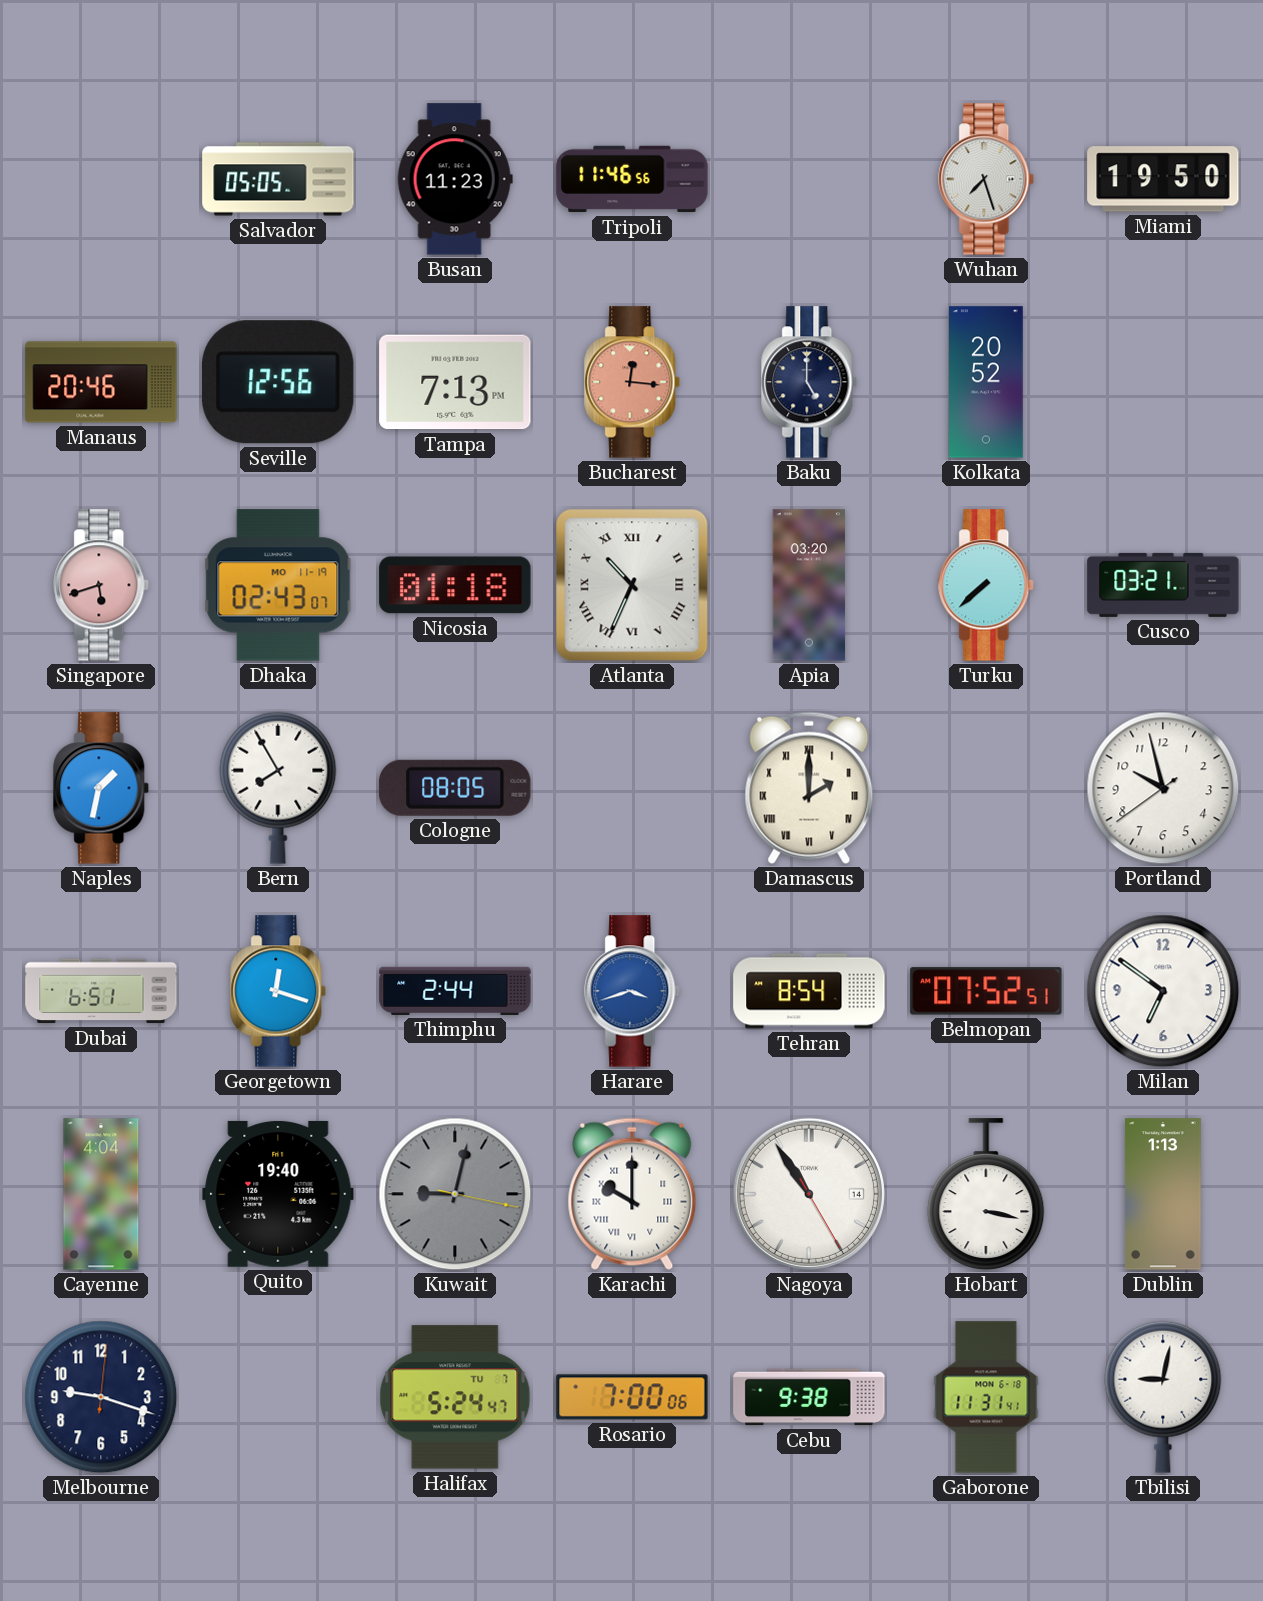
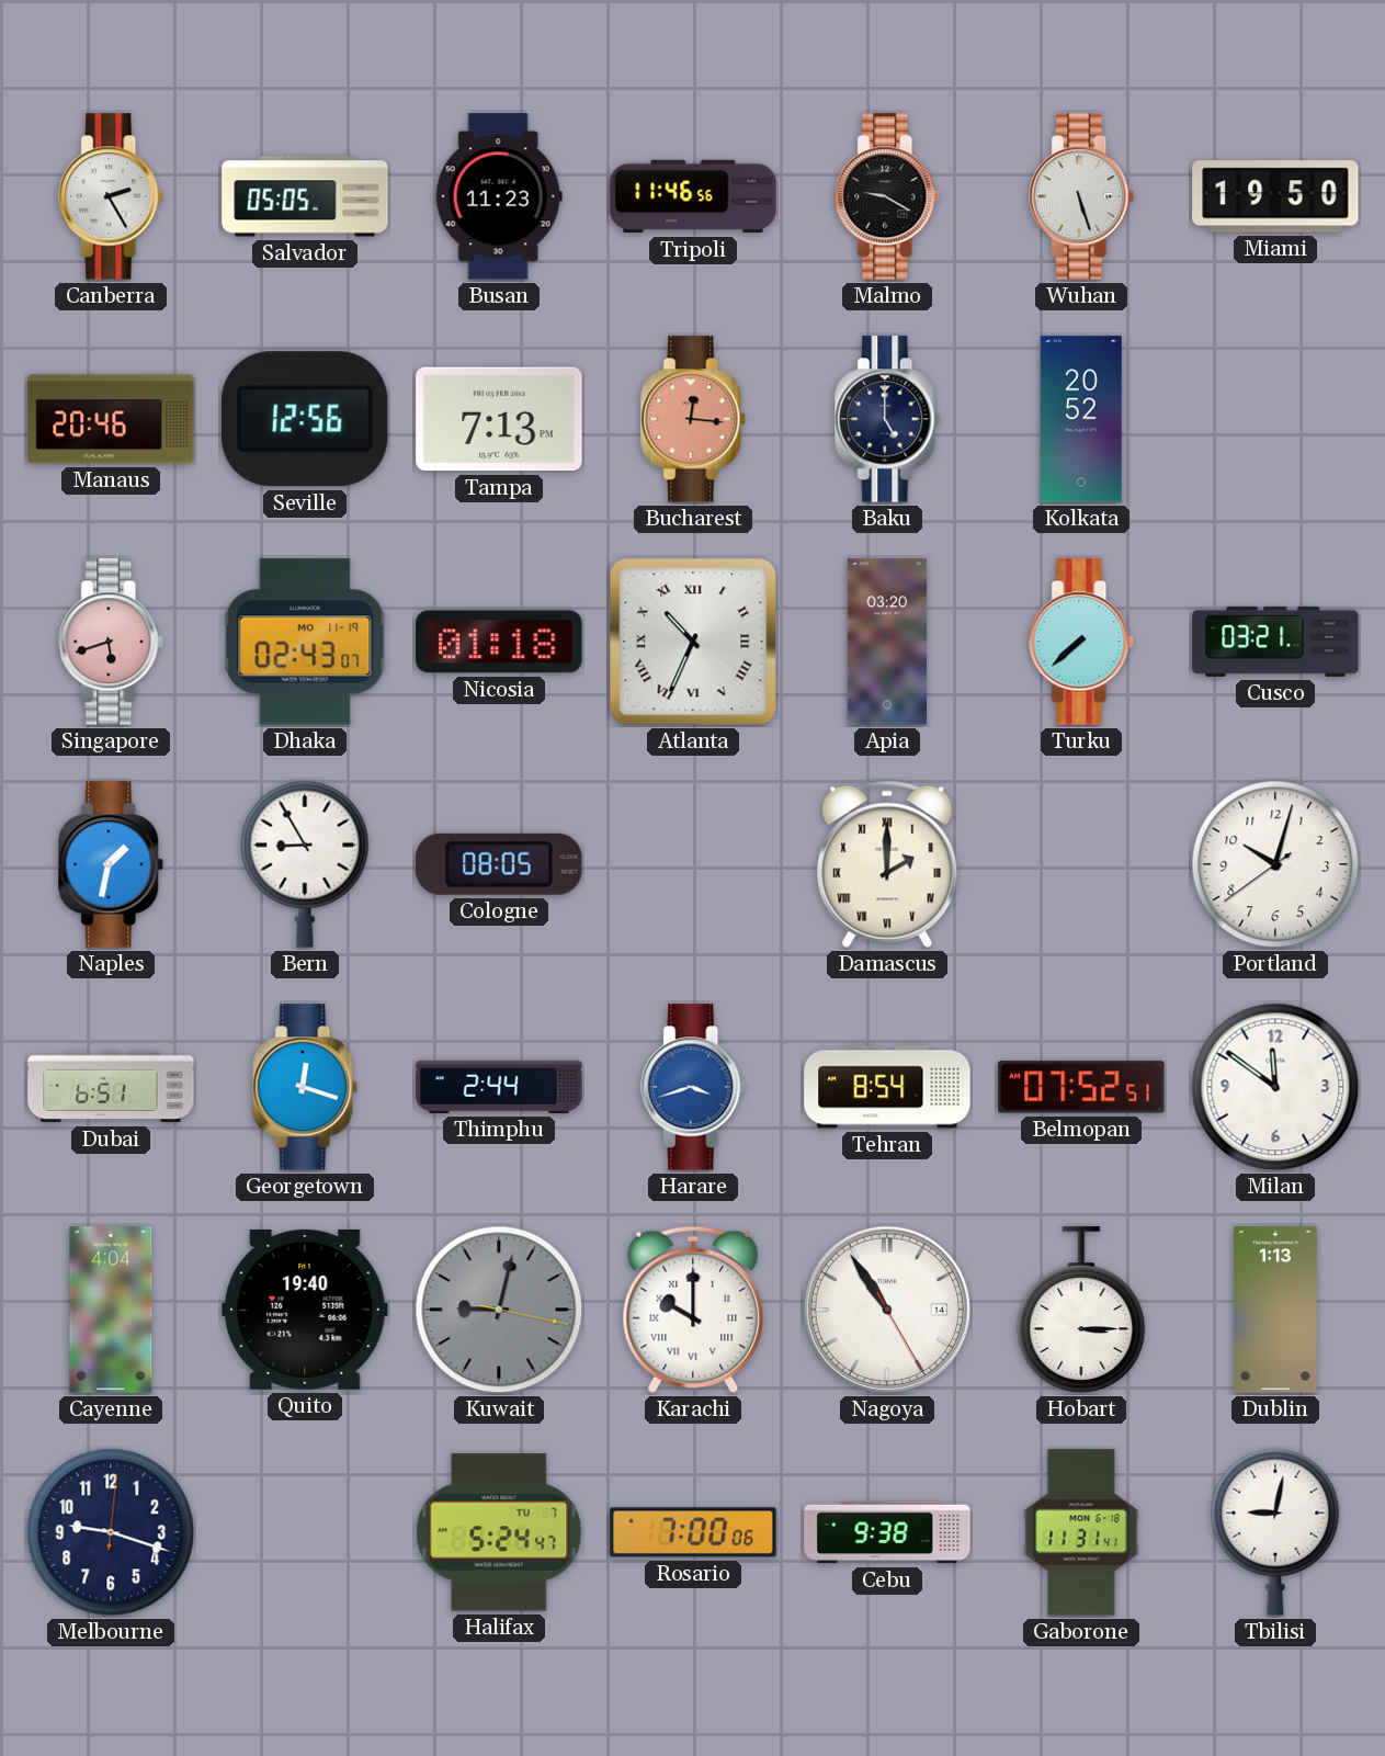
Canberra: none -> 2:25 (112, 196)
Malmo: none -> 9:20 (888, 196)
Wuhan: 7:27 -> 5:27 (1082, 196)
Bern: 7:55 -> 8:55 (305, 864)
Portland: 9:57 -> 10:02 (1275, 864)
Milan: 6:51 -> 11:51 (1275, 1087)
Hobart: 3:17 -> 3:15 (1081, 1310)
